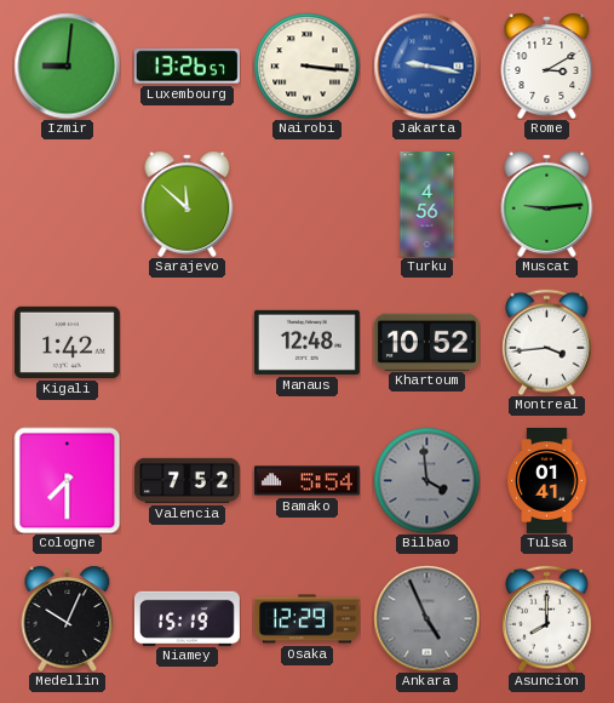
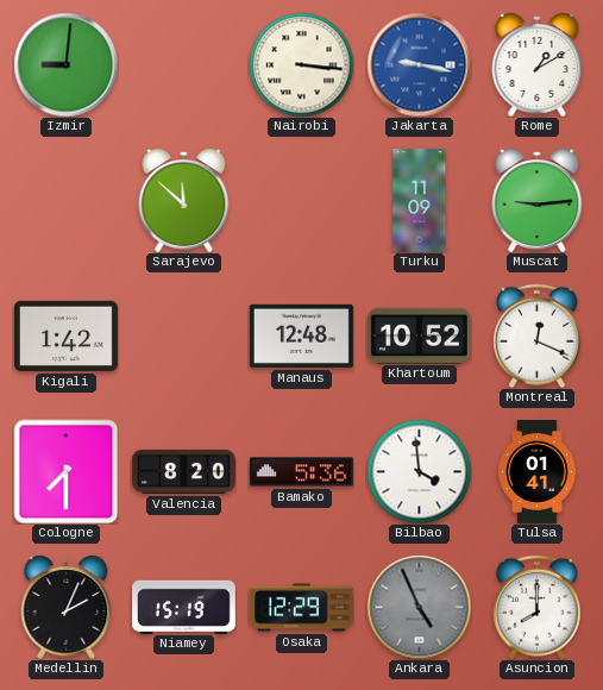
Luxembourg: 13:26 -> none (187, 67)
Rome: 3:10 -> 1:10 (538, 64)
Turku: 4:56 -> 11:09 (420, 201)
Montreal: 3:44 -> 12:19 (538, 335)
Valencia: 7:52 -> 8:20 (183, 471)
Bamako: 5:54 -> 5:36 (301, 472)
Bilbao dial: grey -> white (419, 471)
Medellin: 10:04 -> 2:04 (67, 607)
